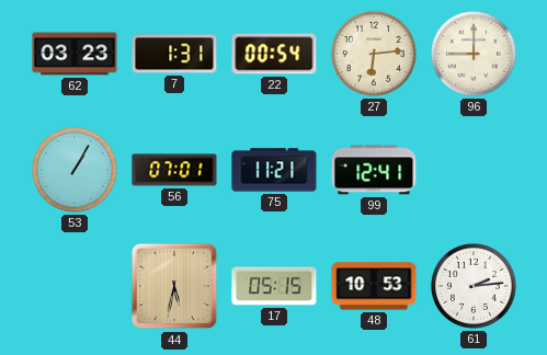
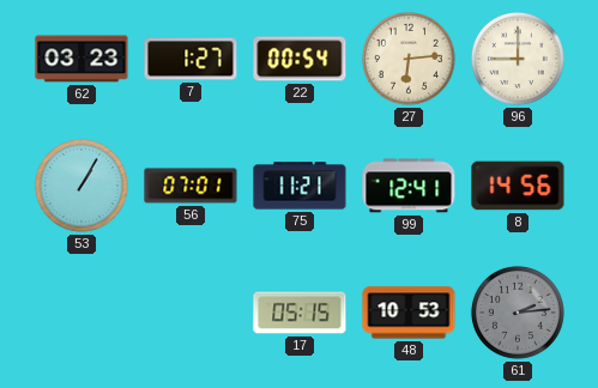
7: 1:31 -> 1:27 (191, 59)
8: none -> 14:56 (518, 186)
44: 5:32 -> none (174, 286)
61 dial: white -> grey (518, 313)
